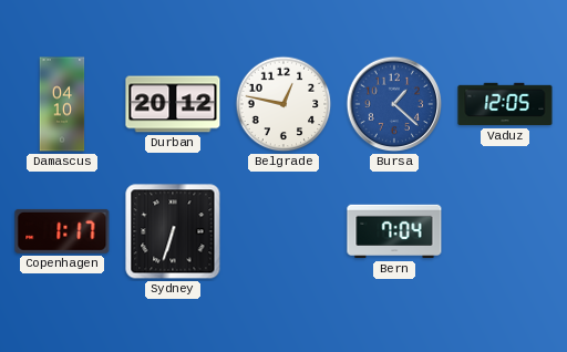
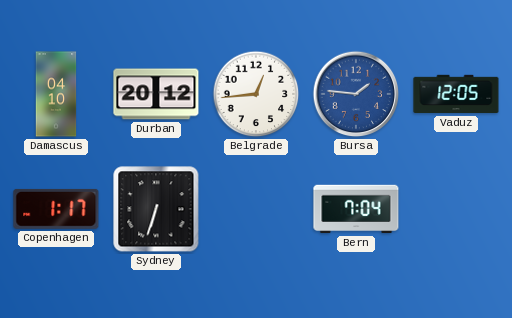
Belgrade: 12:47 -> 12:44 (256, 94)
Bursa: 1:22 -> 1:46 (356, 94)
